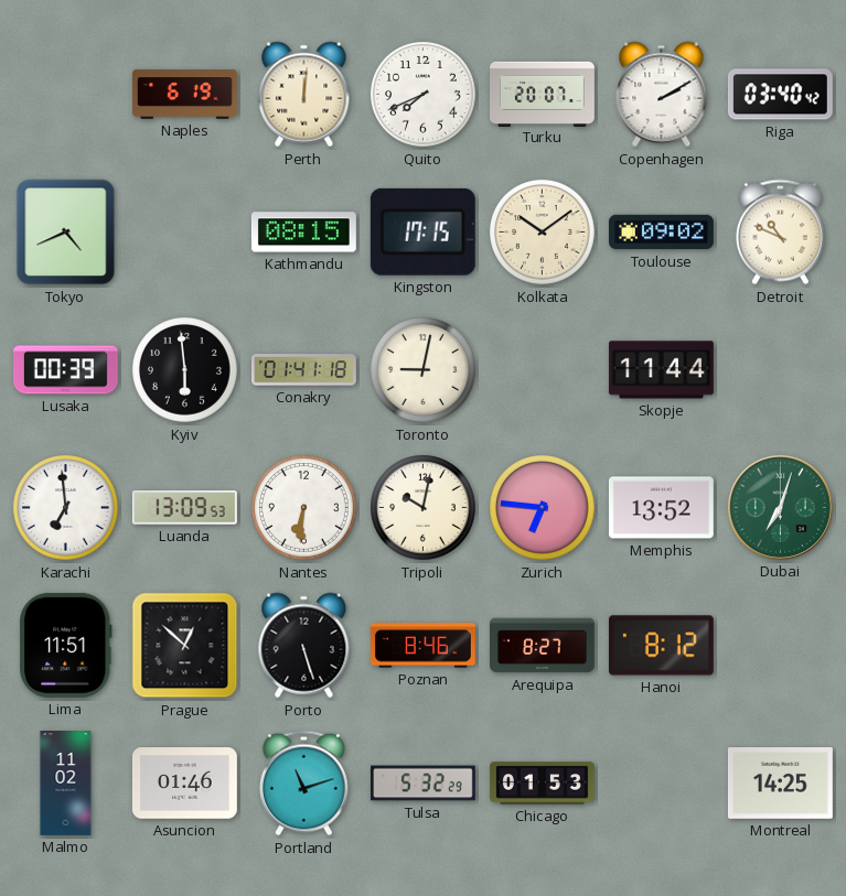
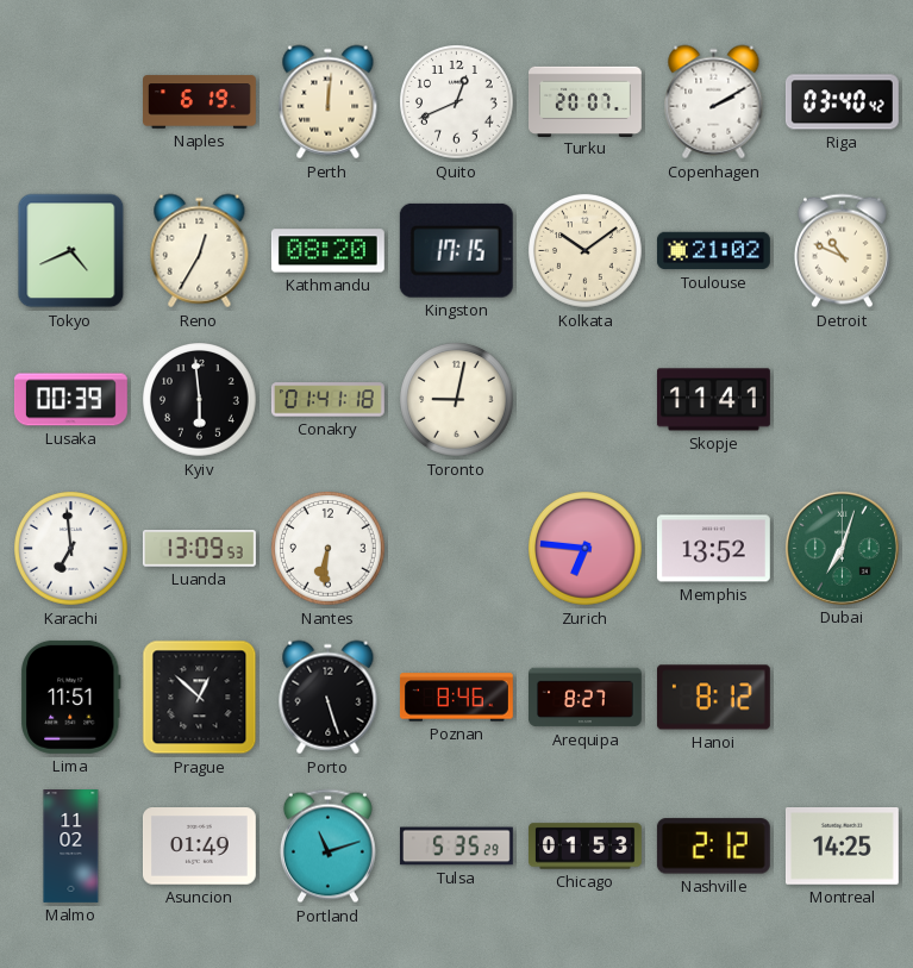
Quito: 7:41 -> 12:41 (457, 102)
Reno: none -> 12:35 (200, 251)
Kathmandu: 08:15 -> 08:20 (327, 251)
Toulouse: 09:02 -> 21:02 (713, 251)
Skopje: 11:44 -> 11:41 (713, 400)
Tripoli: 10:02 -> none (424, 508)
Asuncion: 01:46 -> 01:49 (199, 847)
Tulsa: 5:32 -> 5:35 (456, 847)
Nashville: none -> 2:12 (713, 847)
